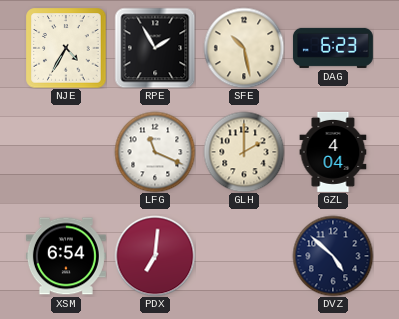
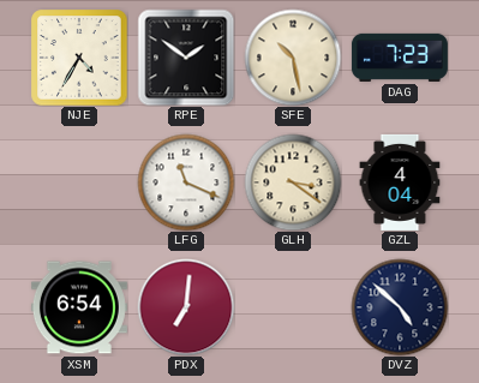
RPE: 1:55 -> 1:51 (186, 58)
DAG: 6:23 -> 7:23 (400, 58)
GLH: 2:00 -> 3:21 (293, 182)
